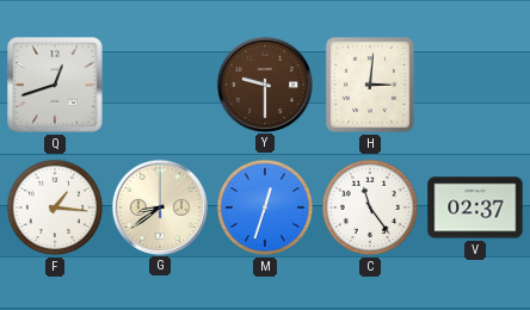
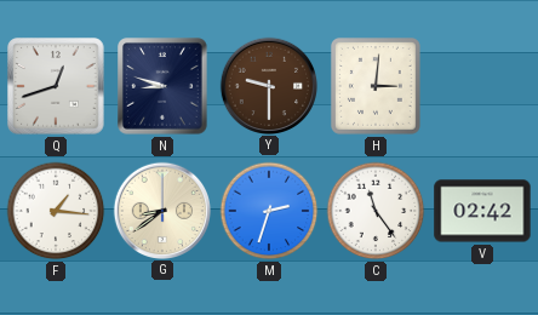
N: none -> 8:48 (164, 86)
M: 12:33 -> 2:33 (269, 211)
V: 02:37 -> 02:42 (482, 211)
